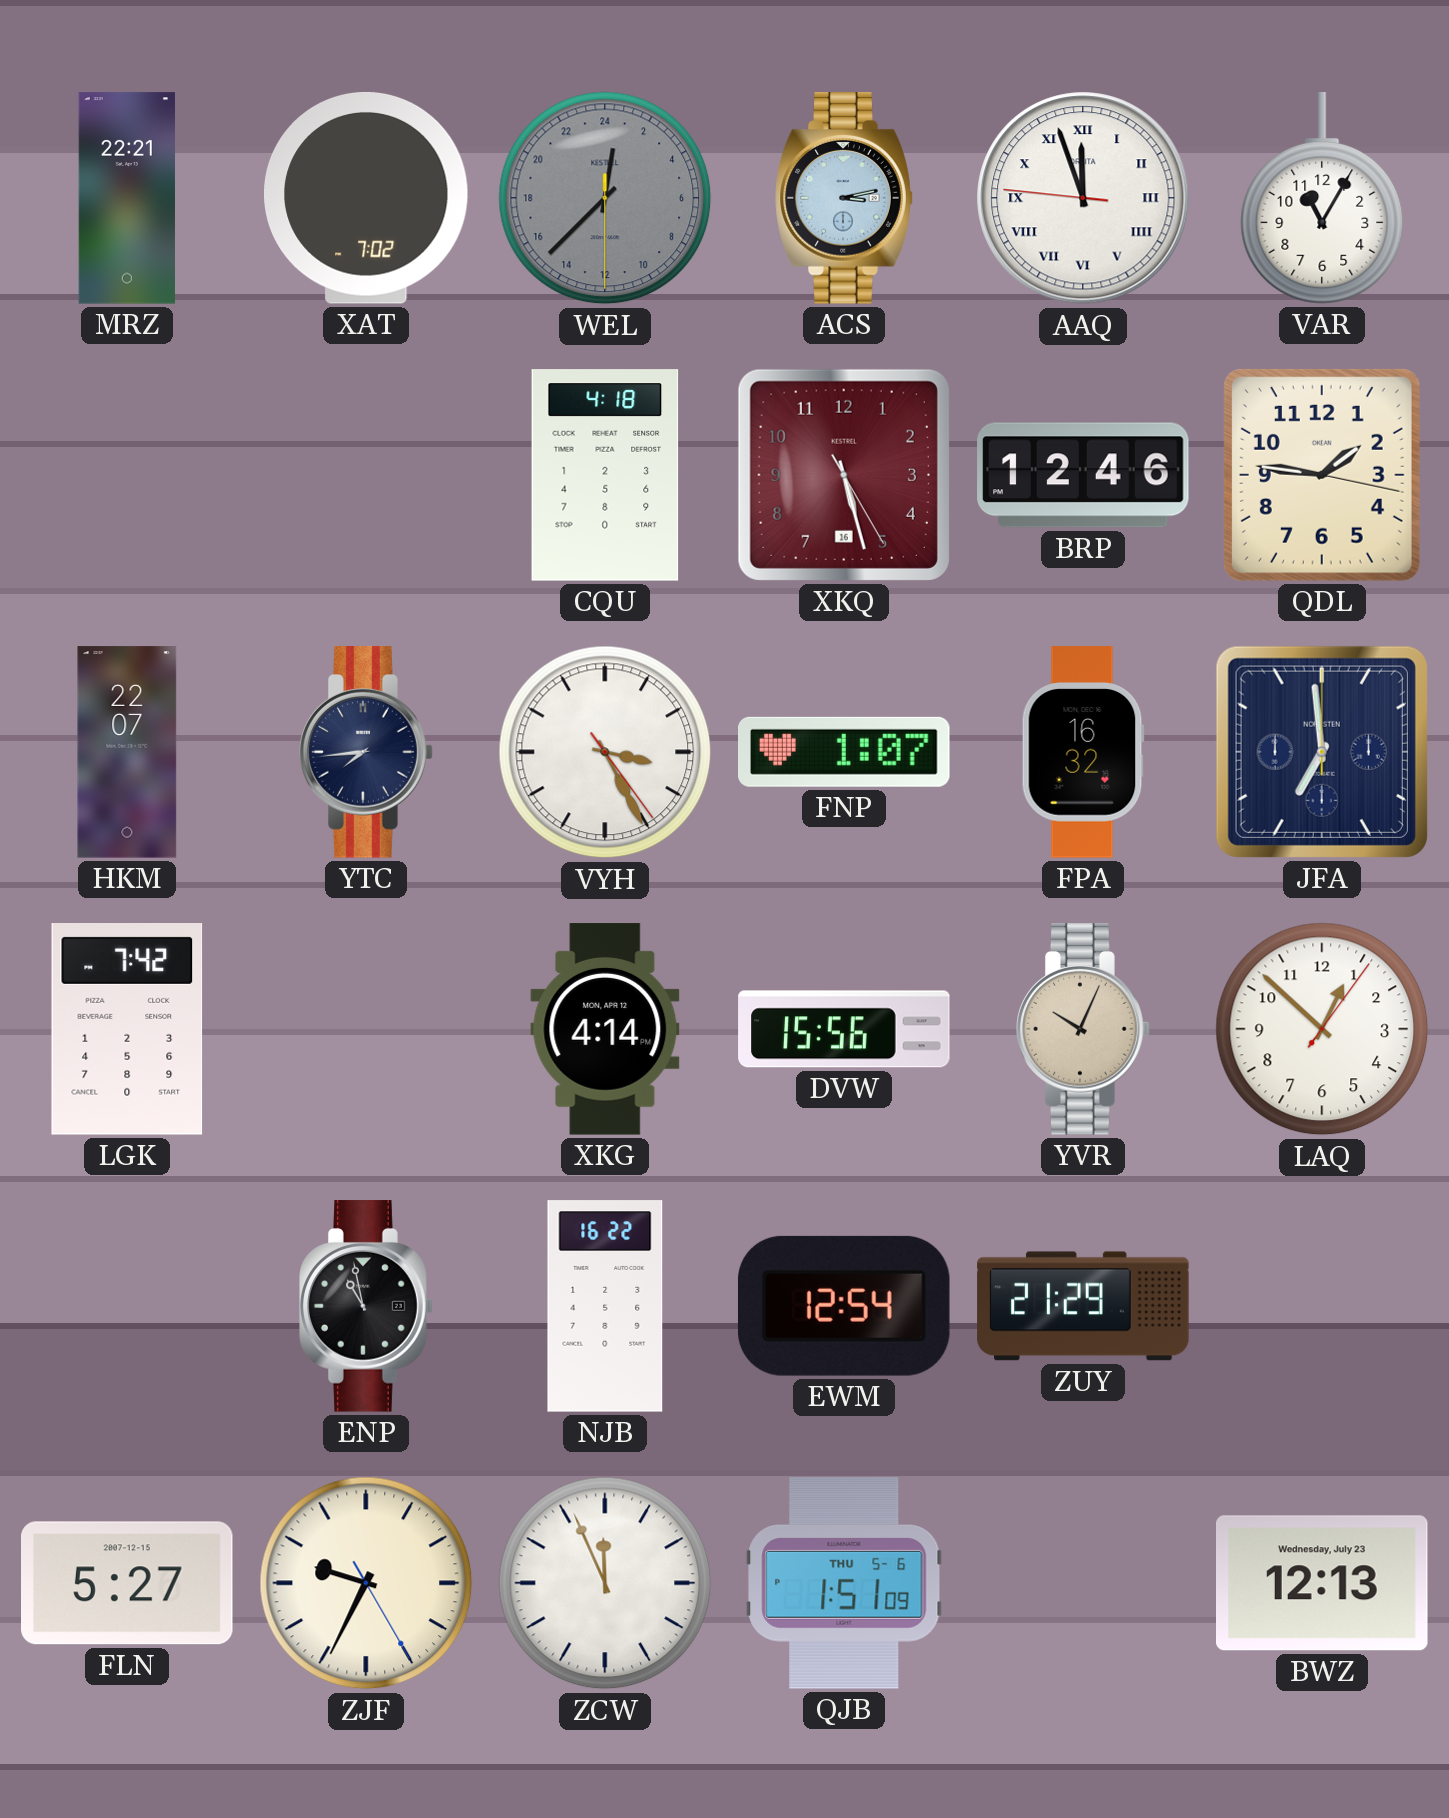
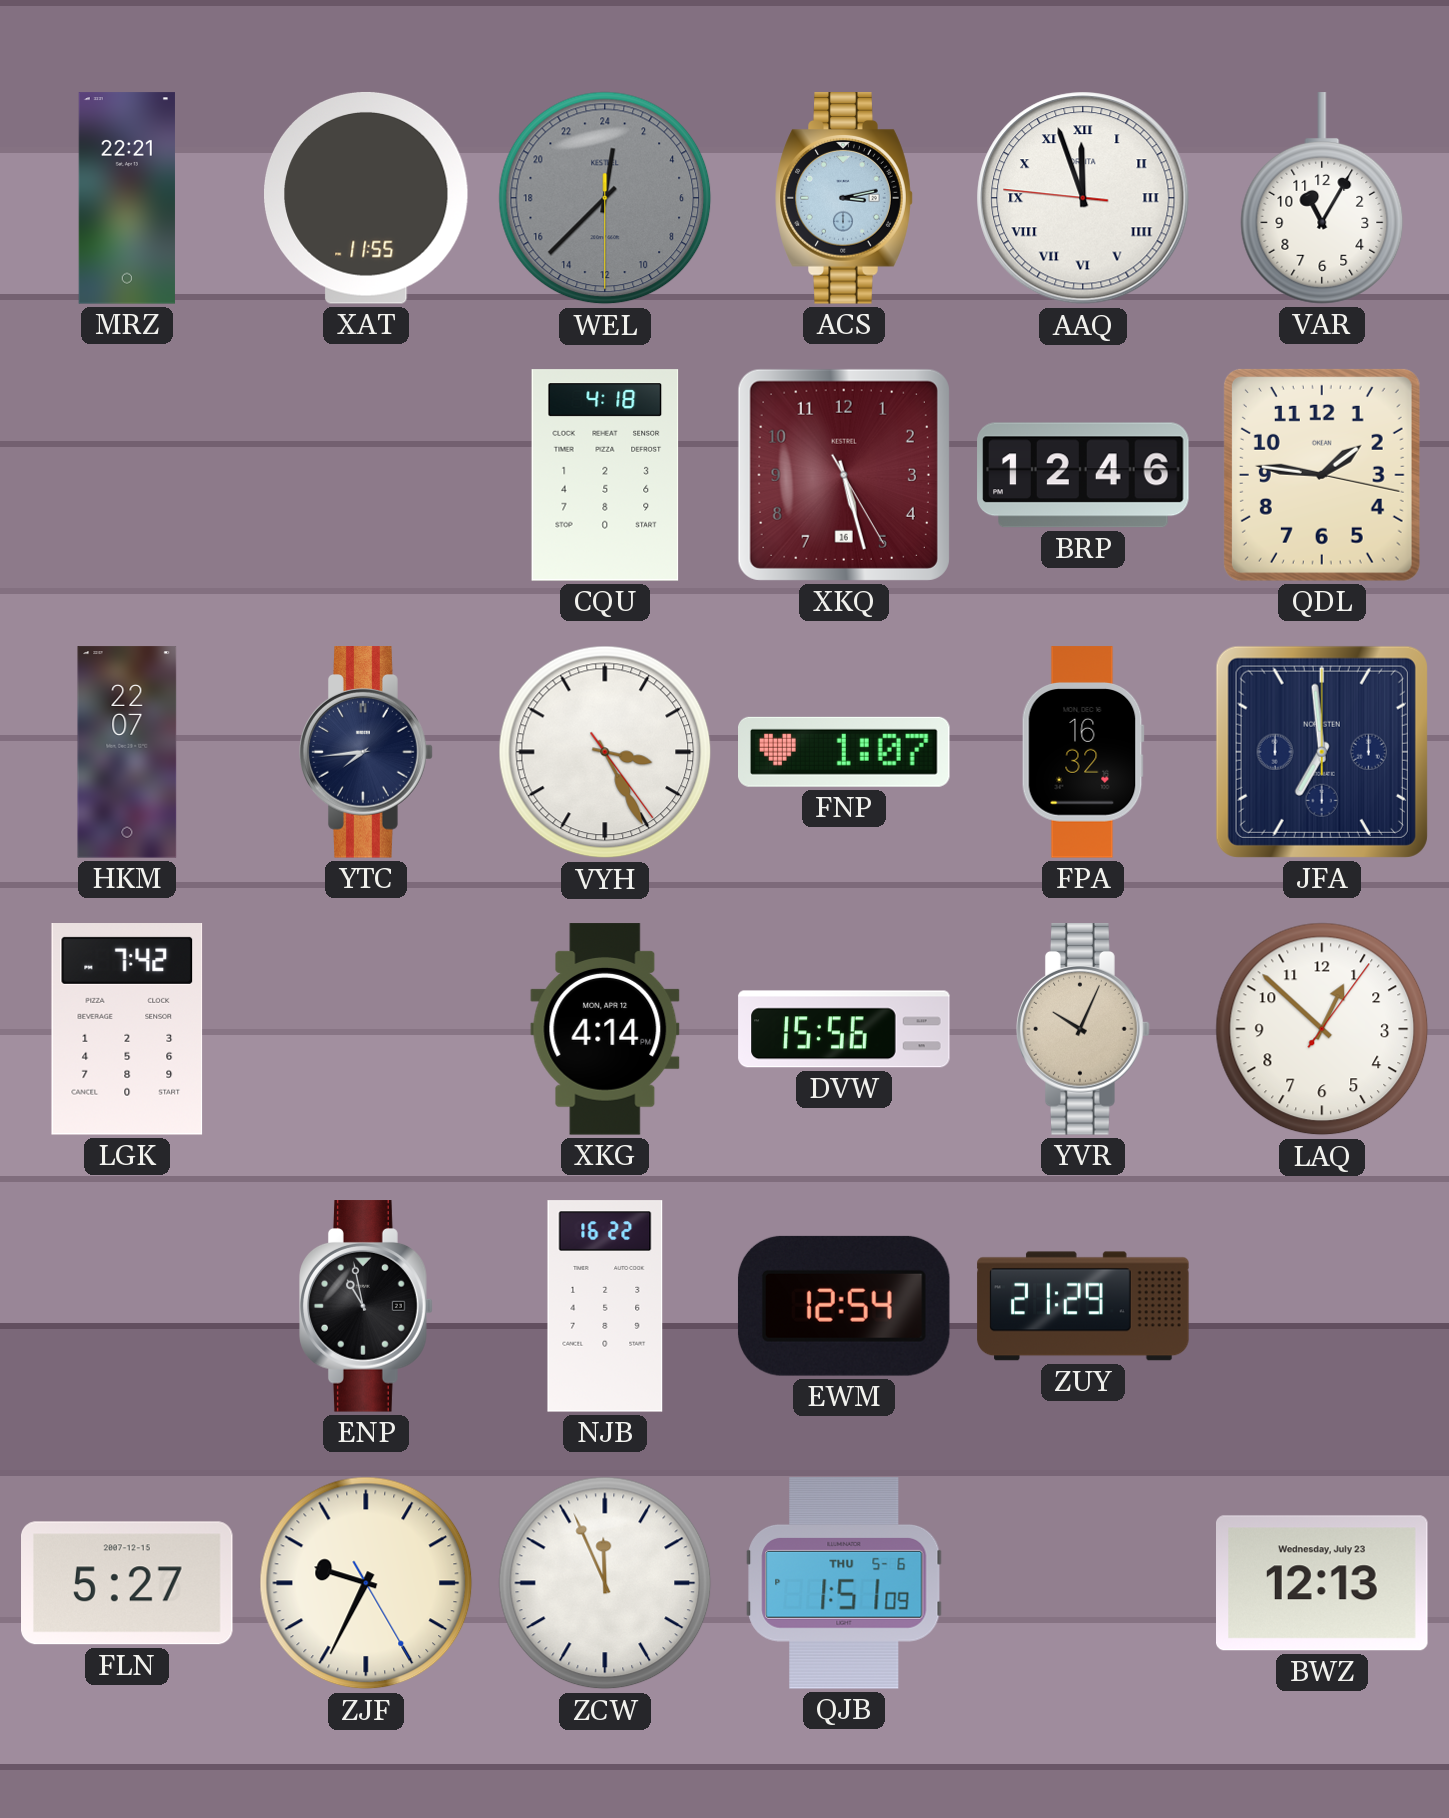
XAT: 7:02 -> 11:55 (367, 198)
